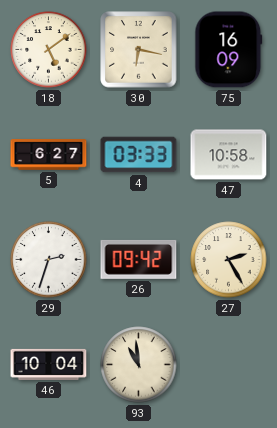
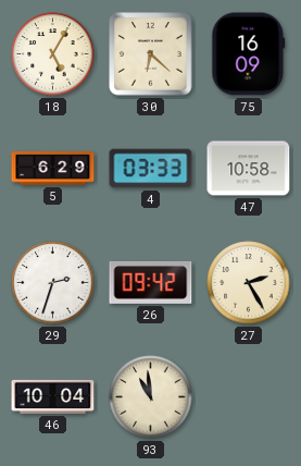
18: 5:09 -> 5:05 (53, 54)
30: 6:17 -> 6:22 (151, 54)
5: 6:27 -> 6:29 (53, 169)
